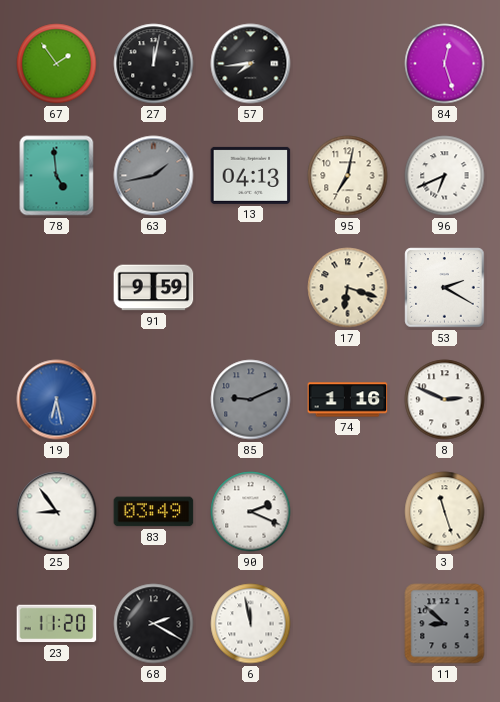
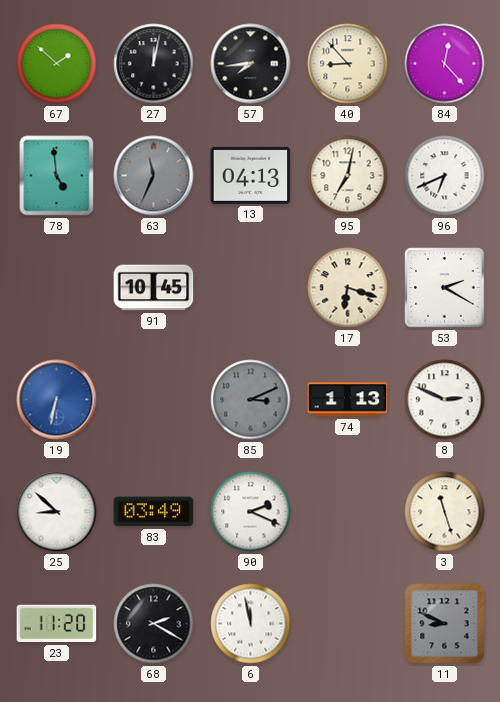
67: 1:54 -> 1:52 (57, 64)
40: none -> 8:53 (348, 64)
84: 12:27 -> 12:23 (445, 64)
63: 1:43 -> 11:34 (154, 176)
91: 9:59 -> 10:45 (154, 288)
19: 6:28 -> 6:32 (57, 400)
85: 9:11 -> 3:11 (251, 400)
74: 1:16 -> 1:13 (348, 400)
25: 8:54 -> 8:52 (57, 512)
11: 8:52 -> 8:49 (445, 624)
